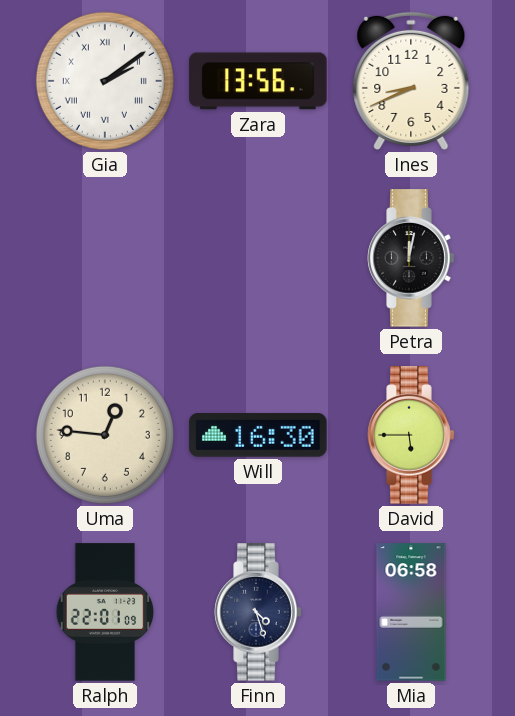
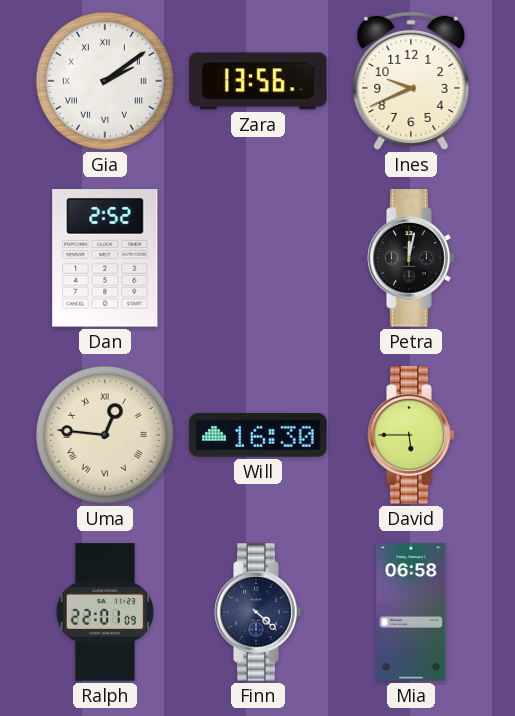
Ines: 8:41 -> 9:41 (411, 81)
Dan: none -> 2:52 (105, 258)
Uma numerals: Arabic -> Roman (105, 435)
Finn: 4:27 -> 4:22 (258, 612)
